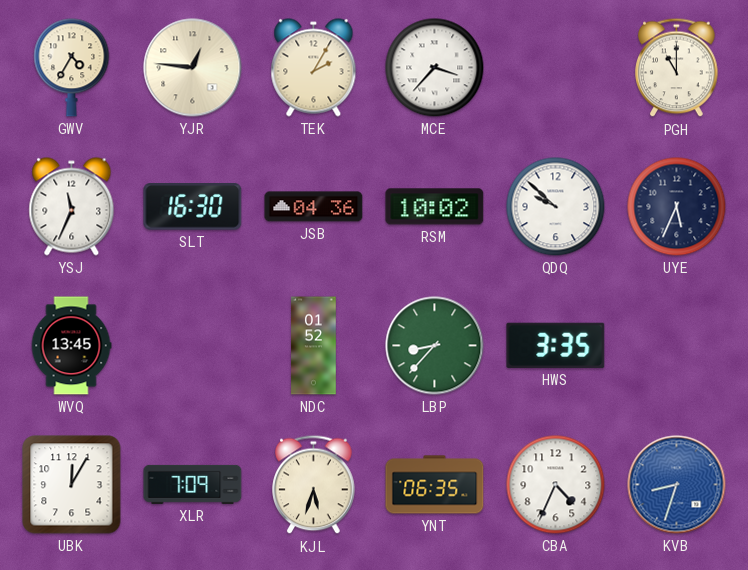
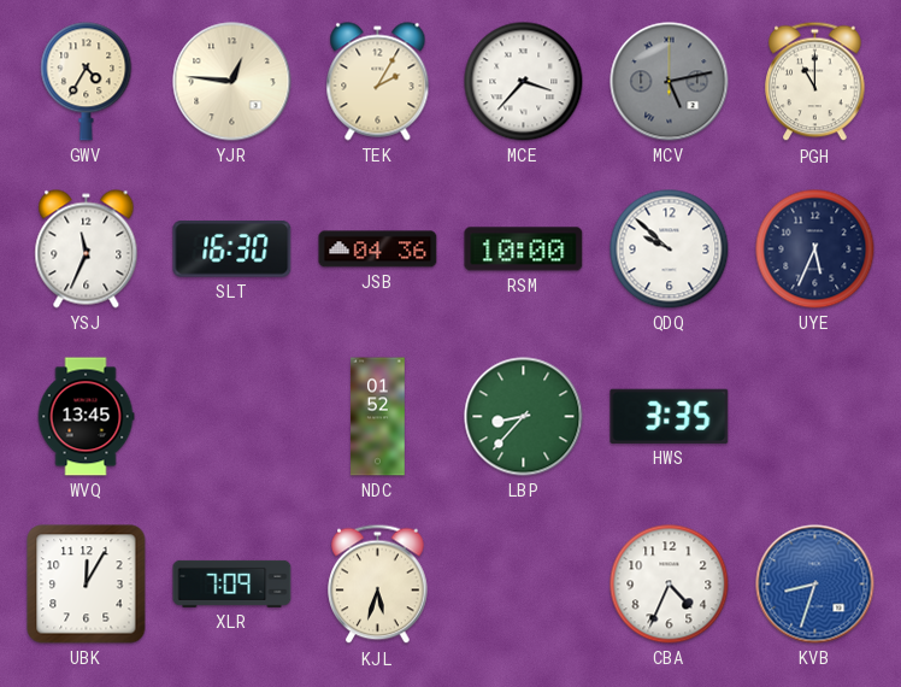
MCV: none -> 5:13 (670, 82)
RSM: 10:02 -> 10:00 (524, 249)
YNT: 06:35 -> none (435, 485)
